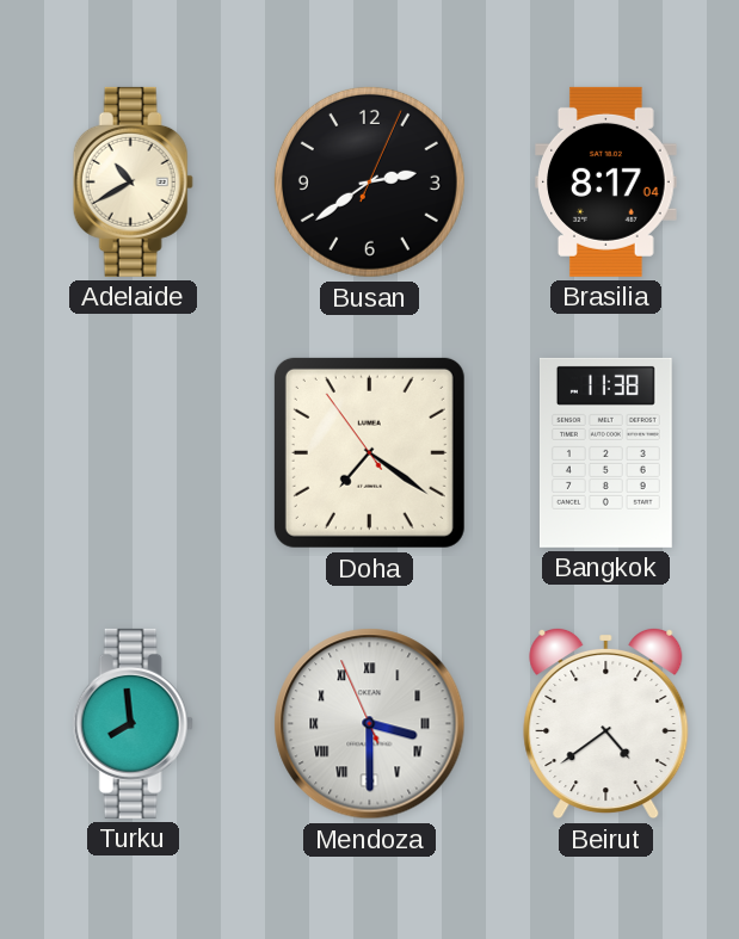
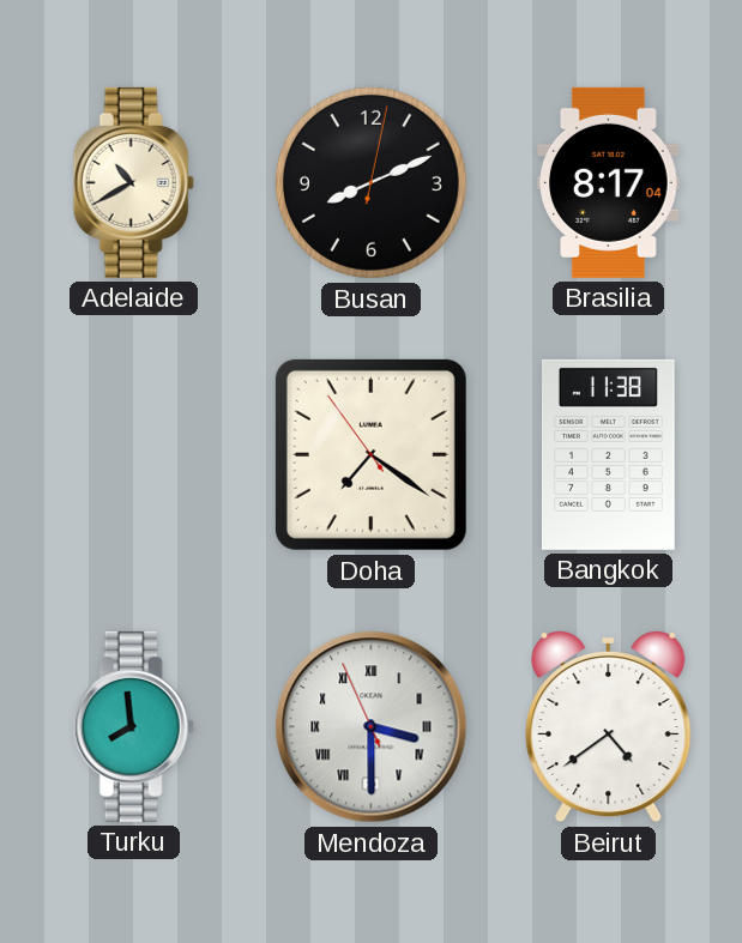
Busan: 2:39 -> 8:11 (370, 182)
